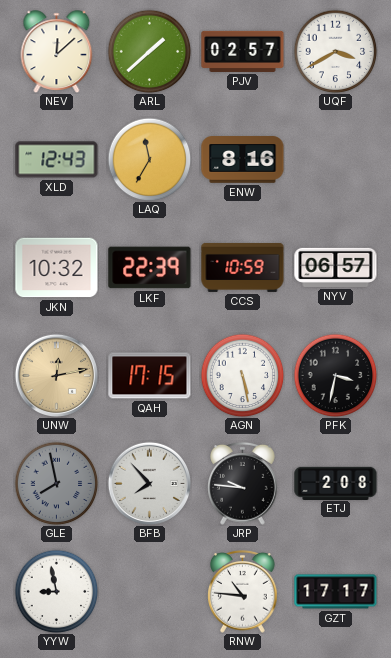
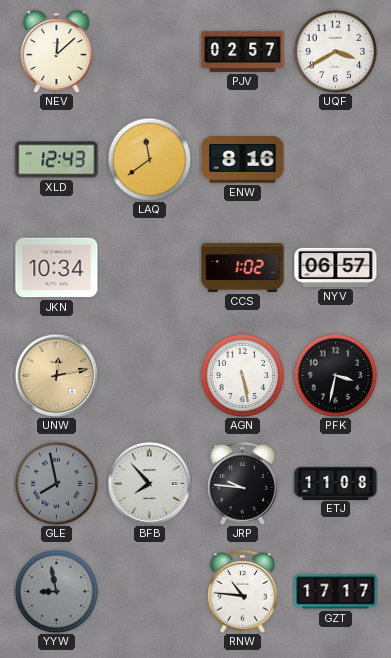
ARL: 1:38 -> none (149, 51)
LAQ: 11:35 -> 11:39 (149, 159)
JKN: 10:32 -> 10:34 (57, 268)
LKF: 22:39 -> none (150, 268)
CCS: 10:59 -> 1:02 (243, 267)
QAH: 17:15 -> none (150, 376)
ETJ: 2:08 -> 11:08 (336, 483)
YYW dial: white -> grey (56, 591)
